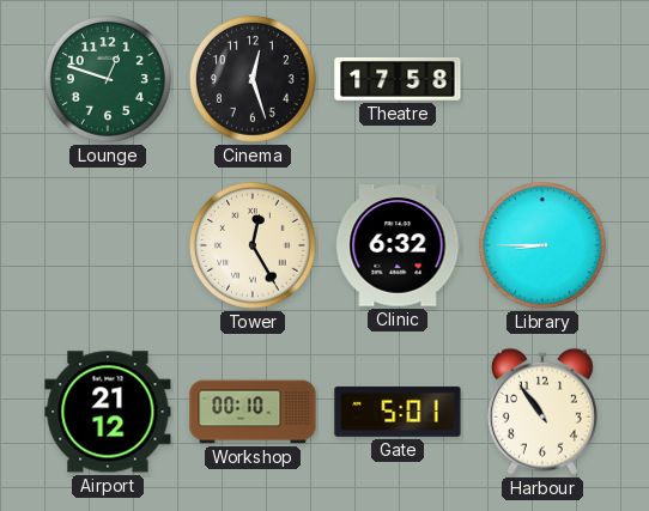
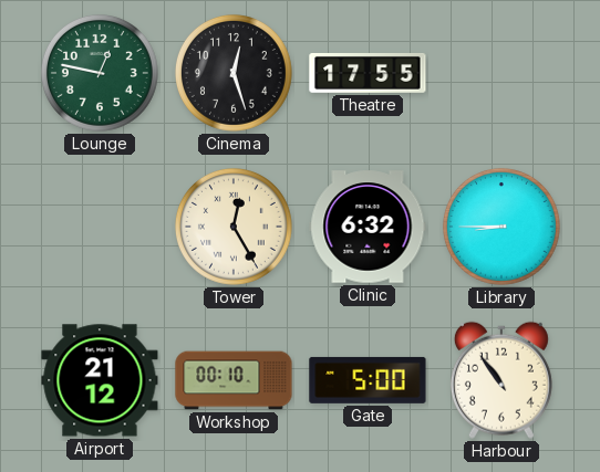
Lounge: 12:48 -> 12:47 (100, 73)
Theatre: 17:58 -> 17:55 (368, 73)
Gate: 5:01 -> 5:00 (368, 380)
